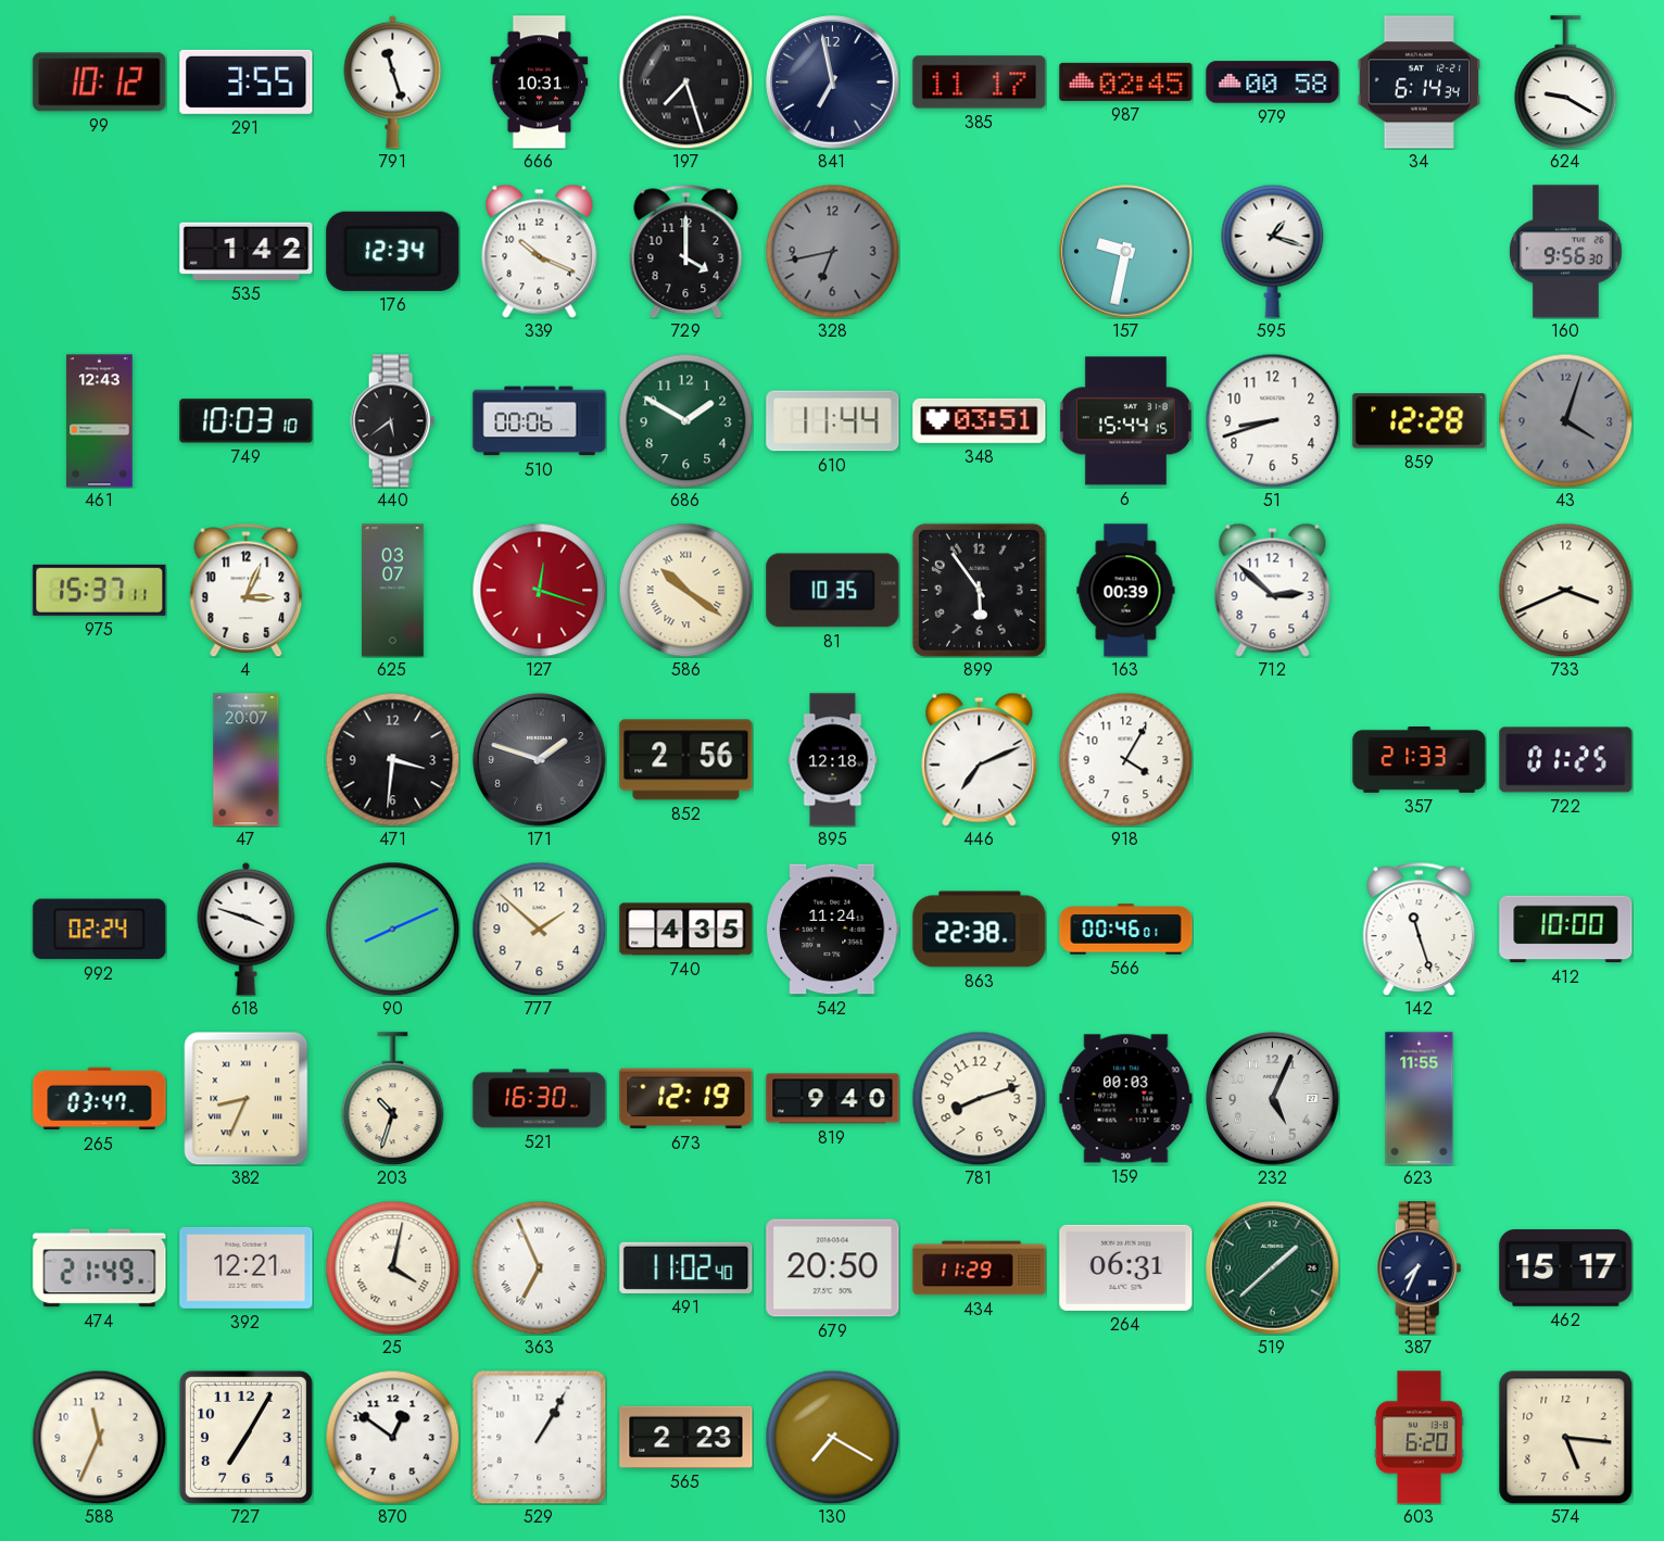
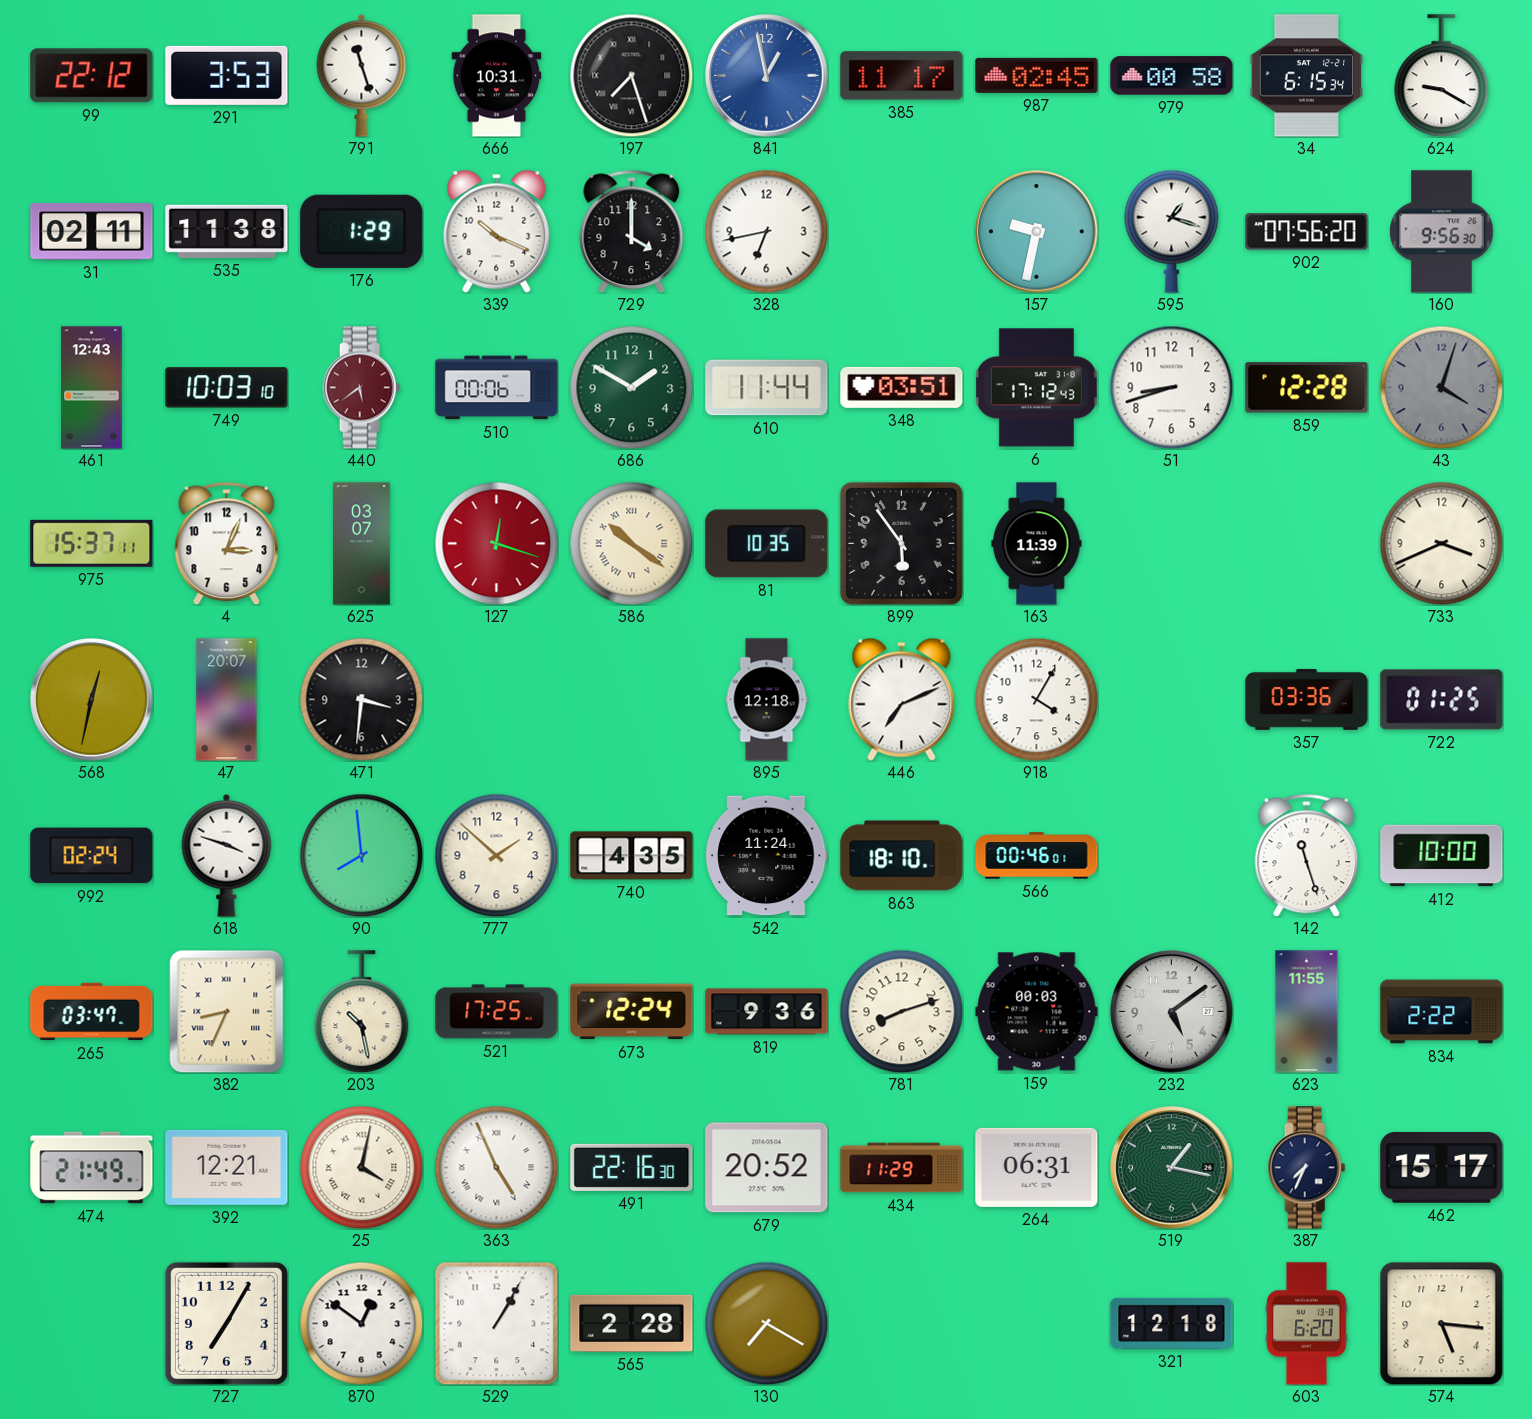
99: 10:12 -> 22:12 (92, 76)
291: 3:55 -> 3:53 (227, 75)
841: 6:58 -> 12:58 (767, 76)
841 dial: navy -> blue (767, 76)
34: 6:14 -> 6:15 (1307, 76)
31: none -> 02:11 (92, 232)
535: 1:42 -> 11:38 (227, 231)
176: 12:34 -> 1:29 (362, 231)
328 dial: grey -> white (766, 231)
902: none -> 07:56 (1307, 232)
440 dial: black -> burgundy (362, 388)
6: 15:44 -> 17:12 (1036, 388)
163: 00:39 -> 11:39 (1037, 544)
712: 2:52 -> none (1273, 590)
568: none -> 12:32 (92, 700)
171: 1:48 -> none (540, 760)
852: 2:56 -> none (686, 760)
357: 21:33 -> 03:36 (1307, 699)
90: 8:11 -> 7:59 (361, 855)
863: 22:38 -> 18:10 (902, 856)
203: 10:33 -> 10:28 (362, 1012)
521: 16:30 -> 17:25 (497, 1012)
673: 12:19 -> 12:24 (632, 1012)
819: 9:40 -> 9:36 (767, 1012)
232: 5:04 -> 5:09 (1172, 1012)
834: none -> 2:22 (1442, 1012)
363: 6:56 -> 4:56 (496, 1167)
491: 11:02 -> 22:16 (632, 1167)
679: 20:50 -> 20:52 (767, 1168)
519: 1:38 -> 1:17 (1172, 1168)
588: 11:34 -> none (99, 1437)
565: 2:23 -> 2:28 (632, 1323)
321: none -> 12:18 (1172, 1323)
